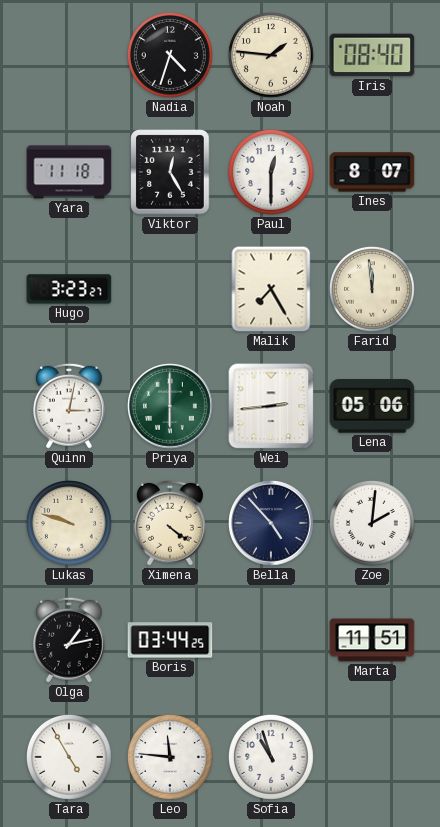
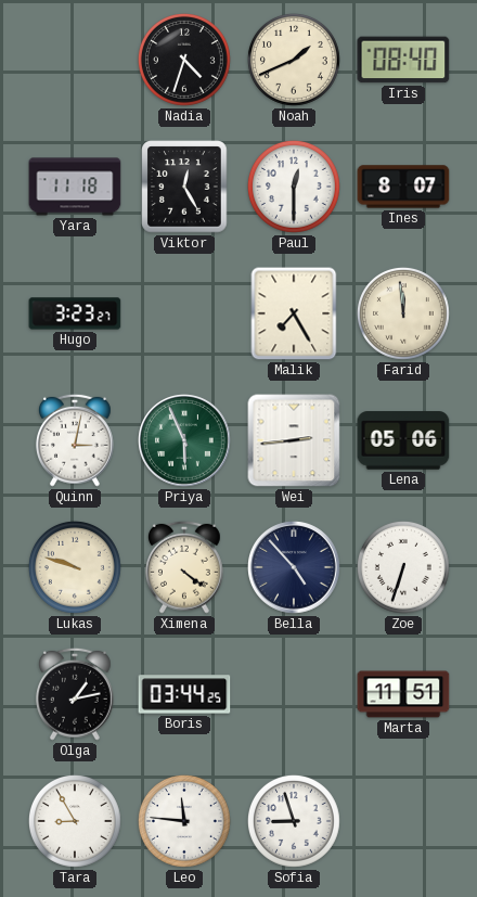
Noah: 1:46 -> 1:41 (294, 60)
Priya: 6:00 -> 5:56 (184, 440)
Zoe: 2:01 -> 6:33 (403, 567)
Tara: 4:55 -> 8:55 (75, 821)
Sofia: 10:57 -> 8:57 (294, 821)
